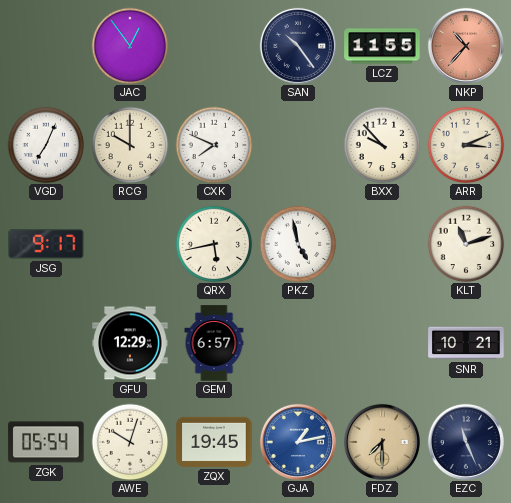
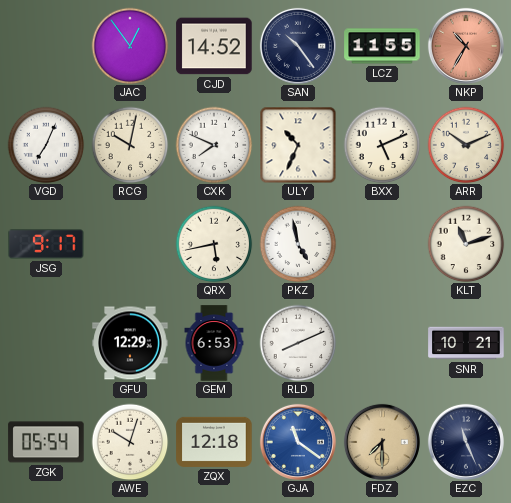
CJD: none -> 14:52 (214, 46)
NKP: 10:37 -> 10:35 (466, 46)
RCG: 10:00 -> 10:02 (130, 145)
ULY: none -> 10:34 (298, 145)
BXX: 9:53 -> 5:11 (382, 145)
ARR: 3:11 -> 10:11 (466, 145)
GEM: 6:57 -> 6:53 (214, 343)
RLD: none -> 8:11 (298, 343)
ZQX: 19:45 -> 12:18 (214, 442)
GJA: 1:13 -> 11:21 (298, 442)
